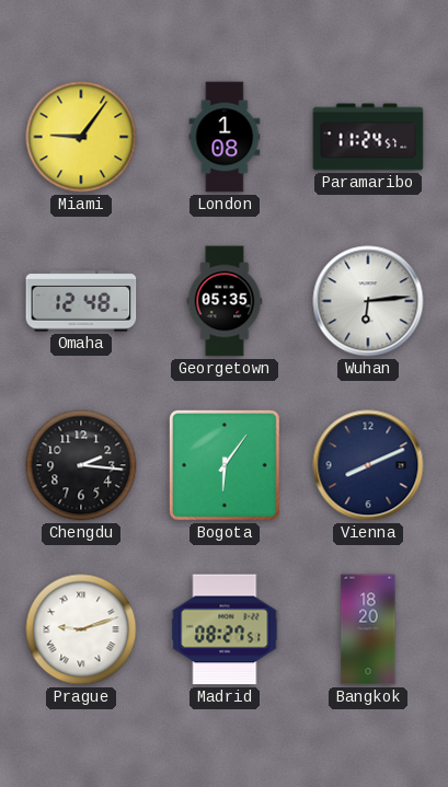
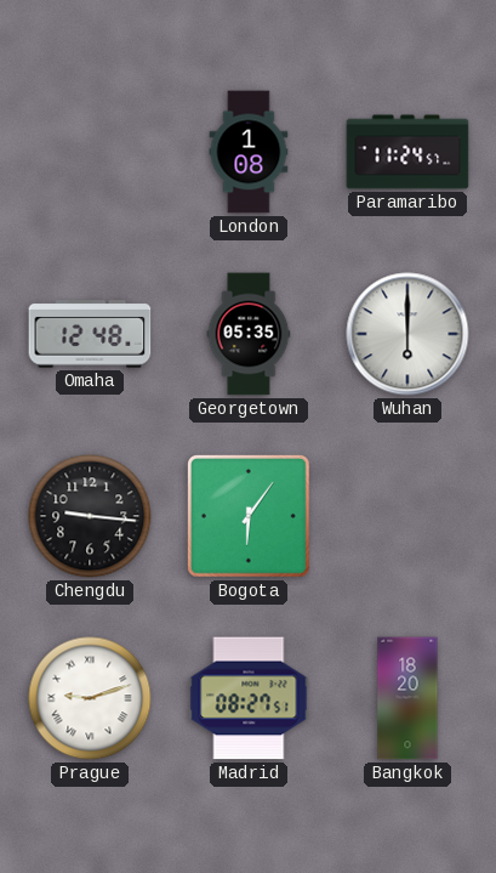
Miami: 9:06 -> none (81, 137)
Wuhan: 6:14 -> 6:00 (407, 334)
Chengdu: 2:16 -> 9:16 (90, 516)
Vienna: 8:11 -> none (368, 465)
